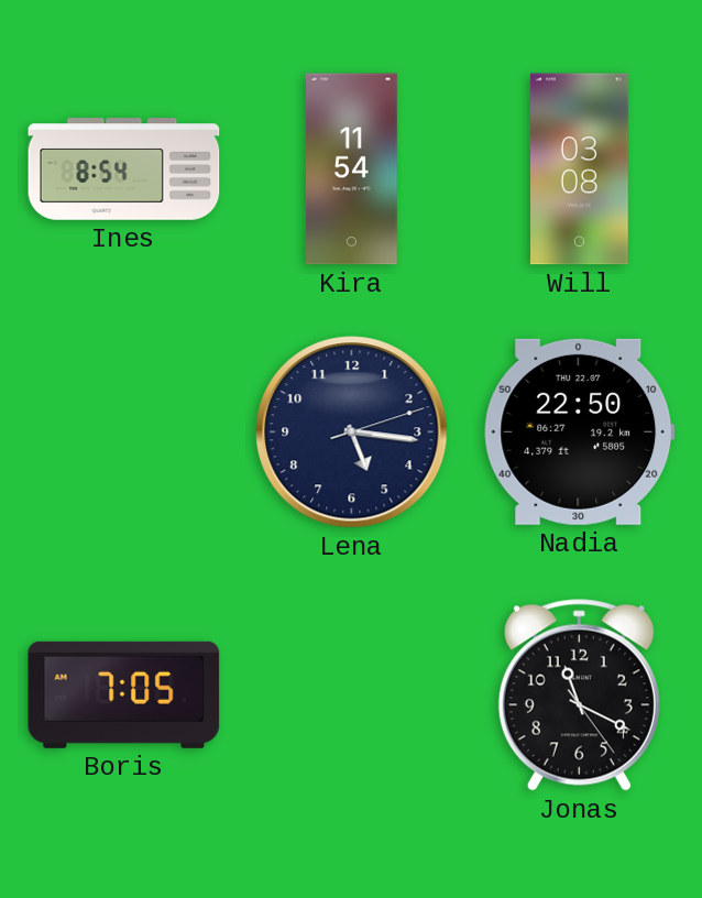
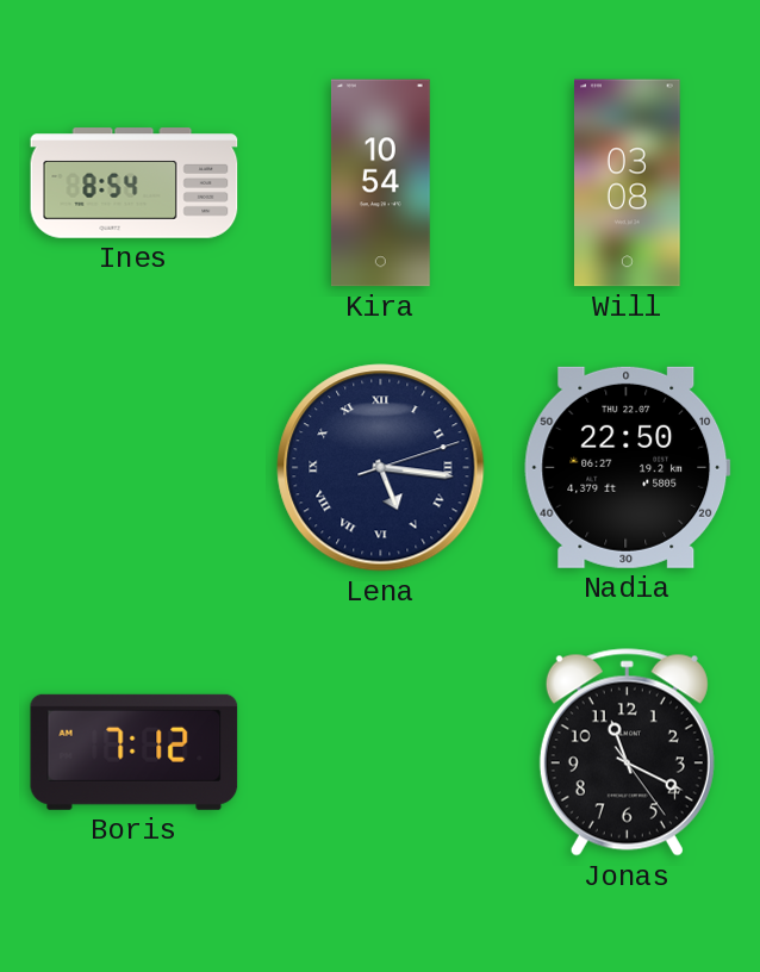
Kira: 11:54 -> 10:54 (380, 183)
Lena numerals: Arabic -> Roman (381, 468)
Boris: 7:05 -> 7:12 (135, 752)
